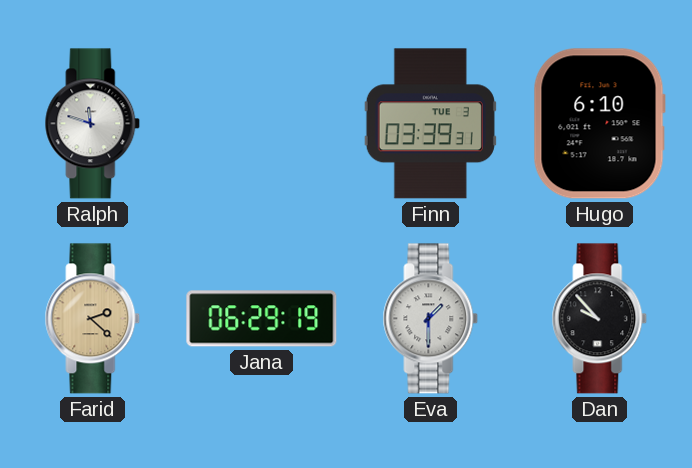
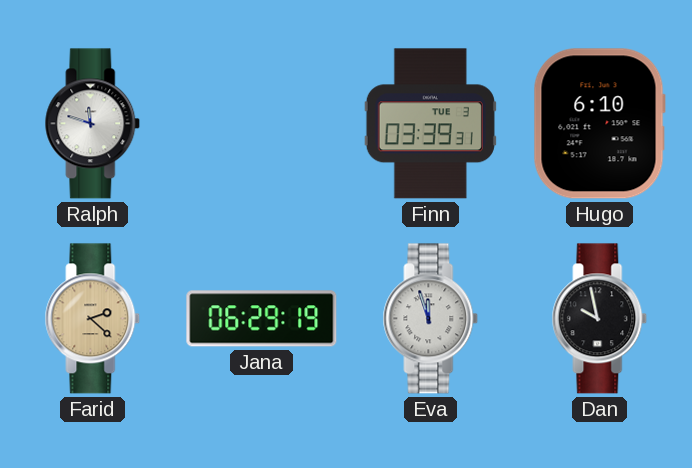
Eva: 1:30 -> 11:57 (431, 319)
Dan: 9:53 -> 9:58 (600, 319)
